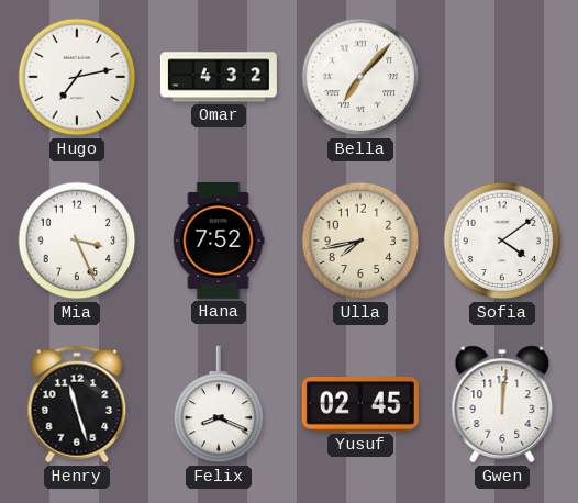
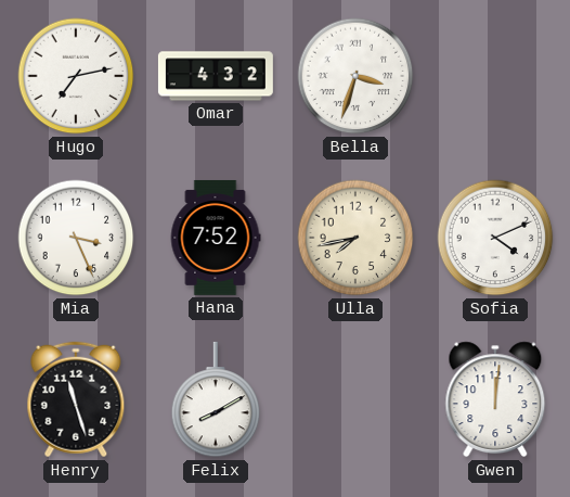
Bella: 7:07 -> 3:33 (355, 76)
Sofia: 4:09 -> 4:11 (495, 238)
Felix: 8:19 -> 8:10 (216, 399)
Yusuf: 02:45 -> none (360, 405)
